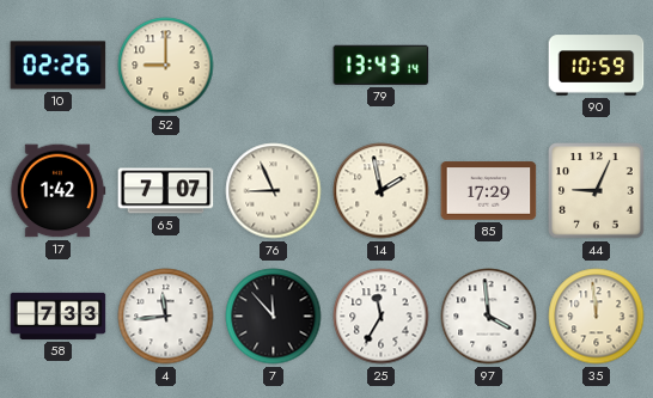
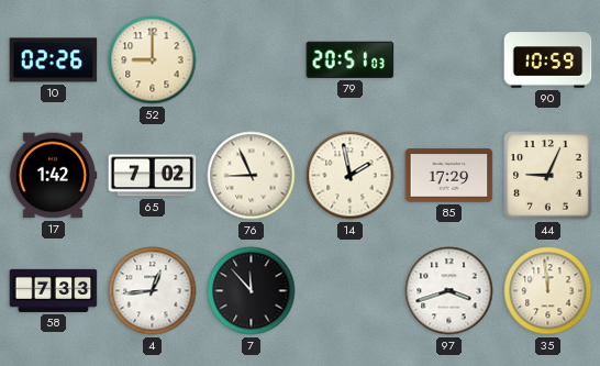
79: 13:43 -> 20:51 (351, 59)
65: 7:07 -> 7:02 (153, 176)
4: 11:44 -> 12:44 (153, 291)
25: 11:35 -> none (382, 317)
97: 3:59 -> 3:42 (449, 291)
